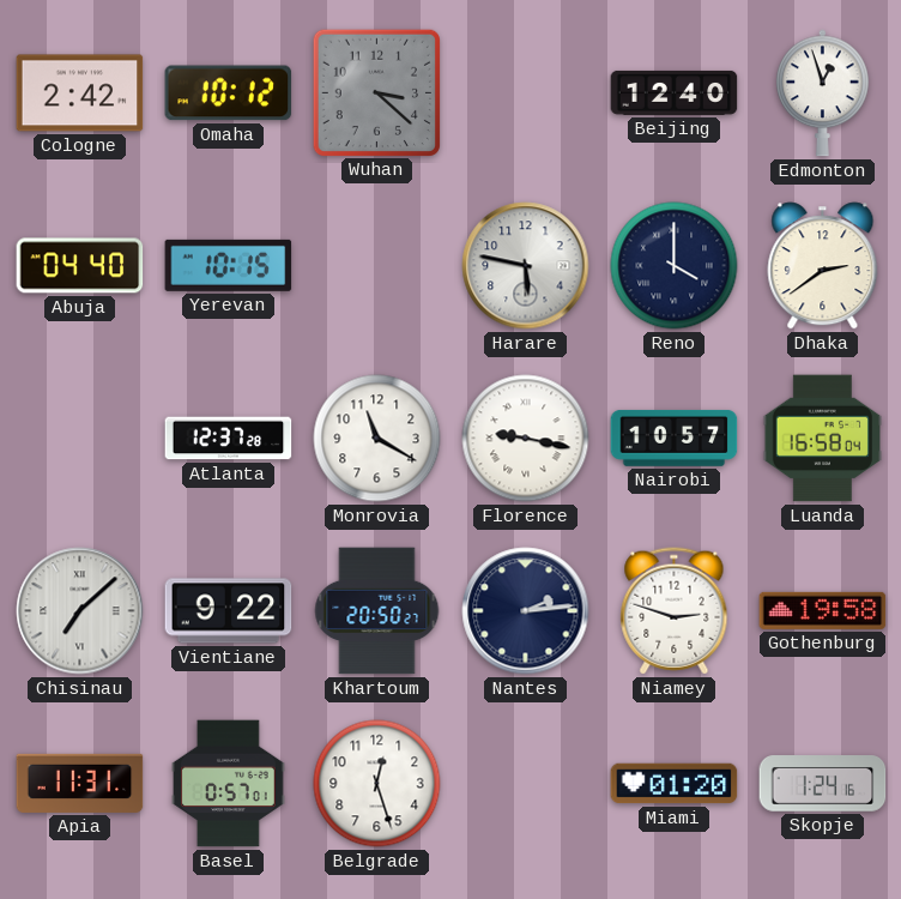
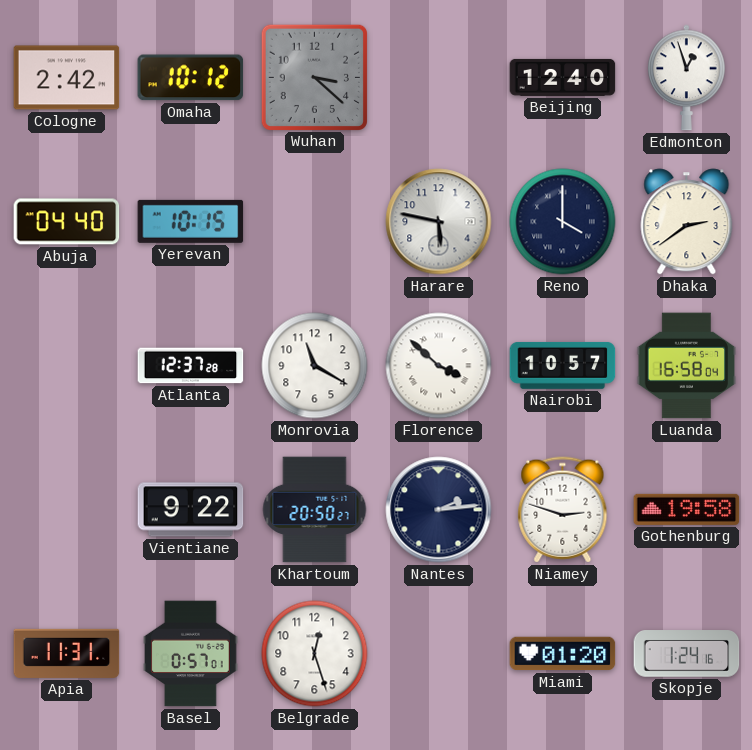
Florence: 9:17 -> 3:52 (439, 366)
Chisinau: 7:08 -> none (80, 611)
